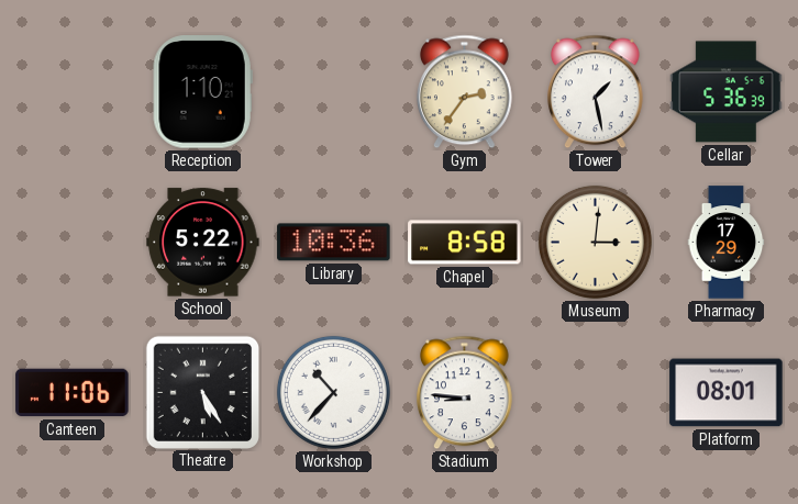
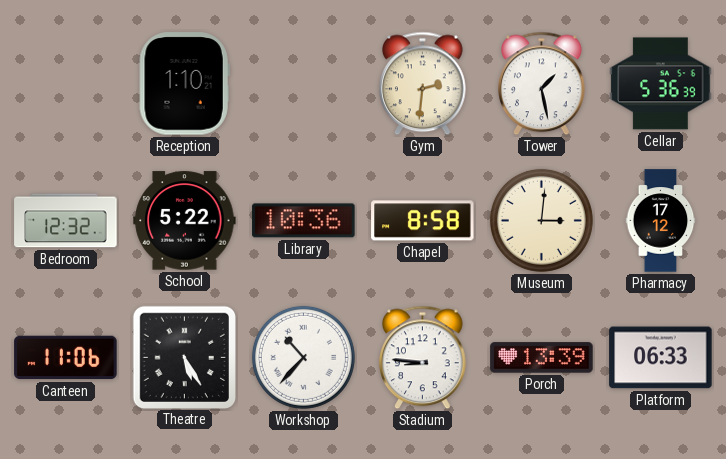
Gym: 2:36 -> 2:31 (423, 84)
Bedroom: none -> 12:32 (66, 221)
Pharmacy: 17:29 -> 17:12 (661, 221)
Porch: none -> 13:39 (542, 358)
Platform: 08:01 -> 06:33 (661, 358)
